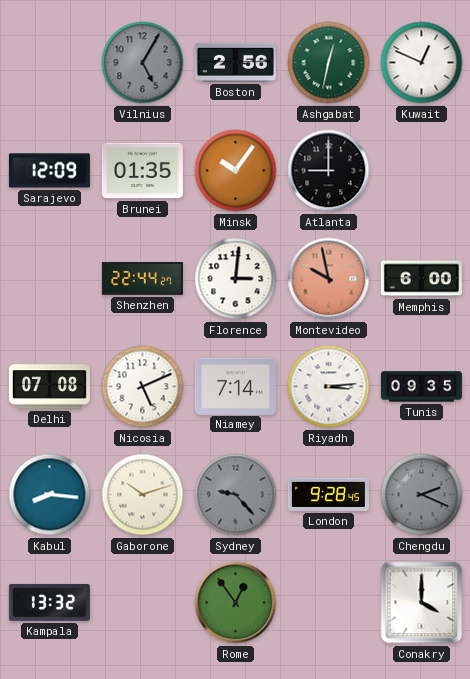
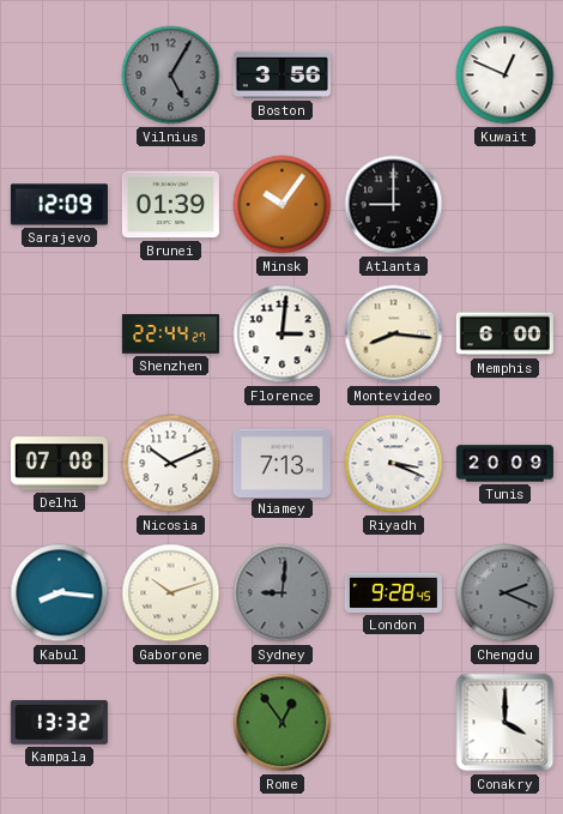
Boston: 2:56 -> 3:56 (281, 74)
Ashgabat: 12:32 -> none (329, 63)
Brunei: 01:35 -> 01:39 (170, 205)
Montevideo: 9:58 -> 8:16 (394, 334)
Montevideo dial: salmon -> cream (394, 334)
Nicosia: 5:11 -> 10:11 (171, 464)
Niamey: 7:14 -> 7:13 (281, 463)
Riyadh: 3:14 -> 3:19 (394, 464)
Tunis: 09:35 -> 20:09 (504, 464)
Sydney: 9:23 -> 9:01 (283, 593)
